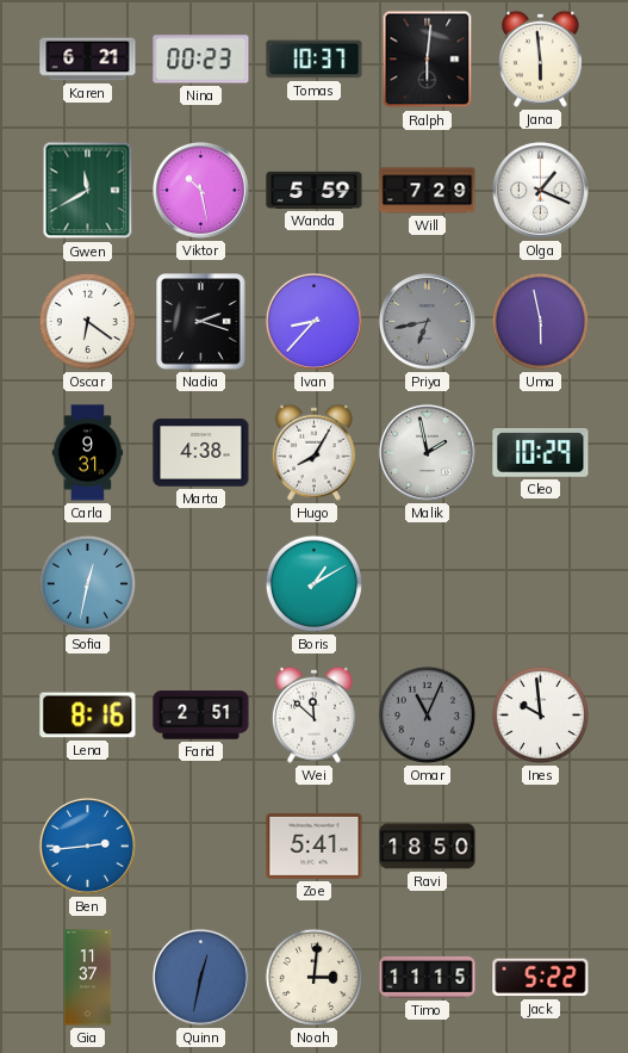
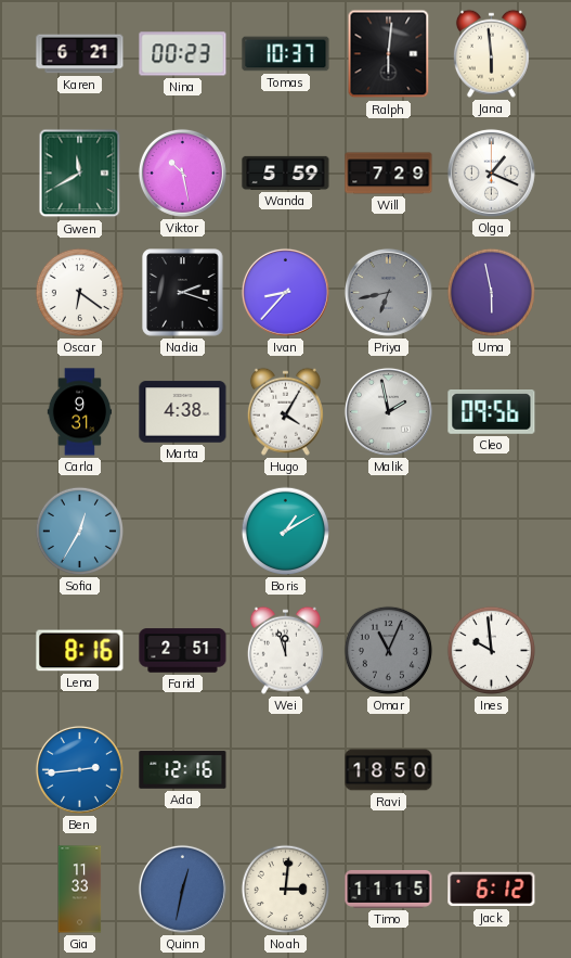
Hugo: 8:05 -> 4:05 (285, 411)
Cleo: 10:29 -> 09:56 (492, 412)
Sofia: 12:32 -> 12:35 (79, 531)
Wei: 11:52 -> 11:57 (285, 650)
Ada: none -> 12:16 (183, 770)
Zoe: 5:41 -> none (315, 846)
Gia: 11:37 -> 11:33 (80, 890)
Jack: 5:22 -> 6:12 (492, 890)
